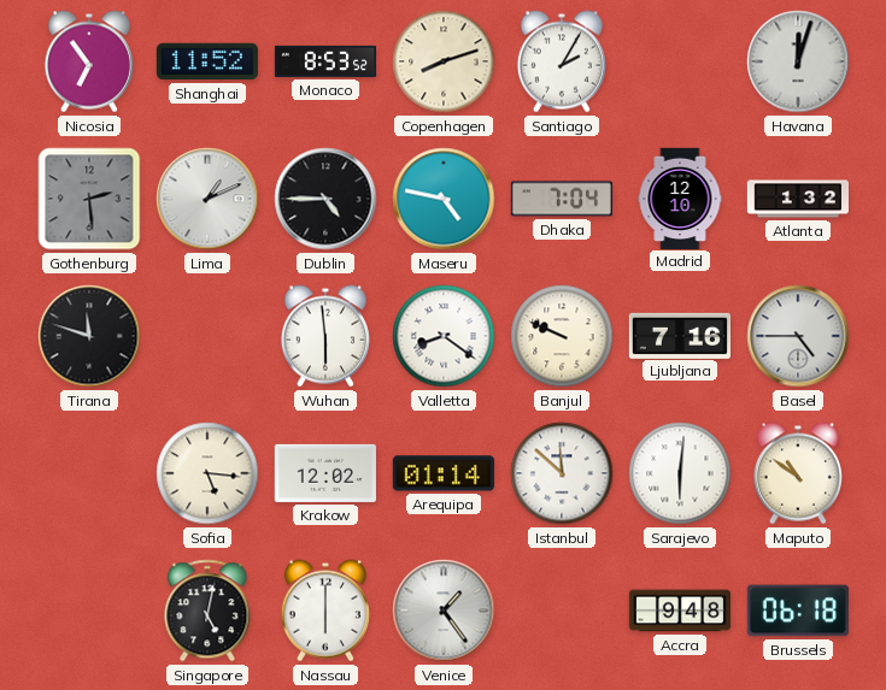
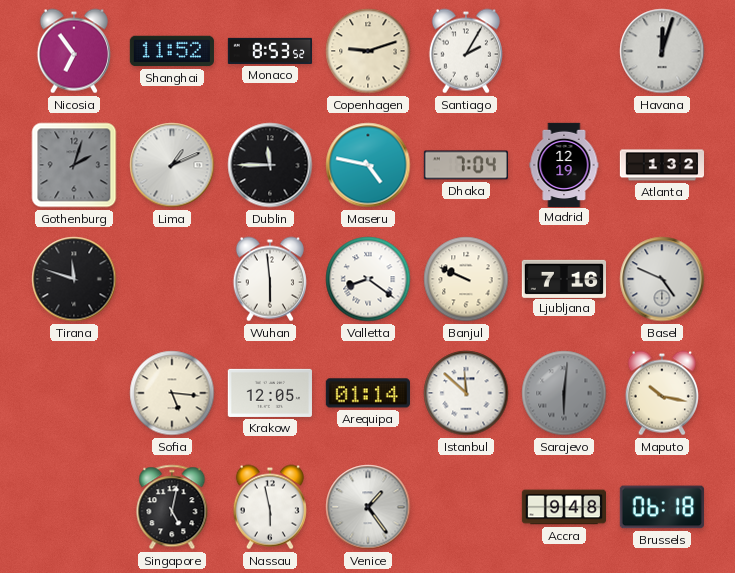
Copenhagen: 8:12 -> 9:12 (368, 51)
Gothenburg: 2:29 -> 2:03 (74, 165)
Dublin: 4:45 -> 11:45 (270, 165)
Madrid: 12:10 -> 12:19 (564, 164)
Basel: 4:45 -> 4:49 (662, 279)
Krakow: 12:02 -> 12:05 (270, 393)
Sarajevo dial: white -> grey (564, 393)
Maputo: 10:51 -> 10:17 (662, 393)
Nassau: 6:00 -> 5:58 (270, 507)
